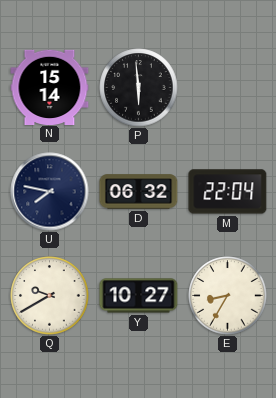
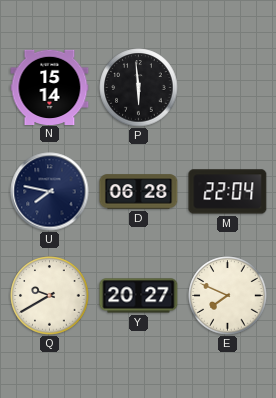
D: 06:32 -> 06:28 (139, 192)
Y: 10:27 -> 20:27 (139, 296)
E: 8:35 -> 7:49 (228, 296)
